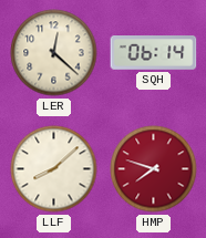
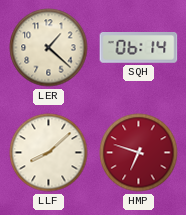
LER: 12:22 -> 1:22 (49, 48)
HMP: 7:48 -> 6:48 (139, 153)
